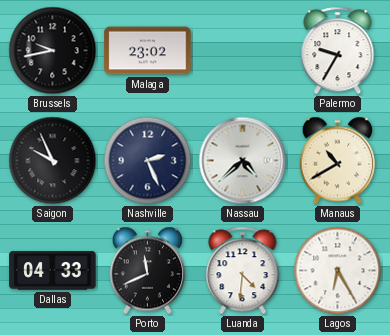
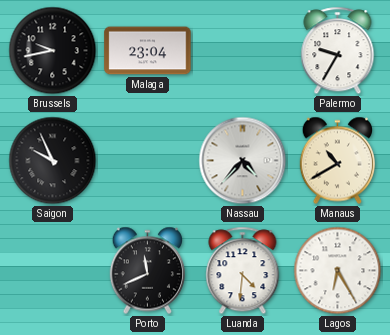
Malaga: 23:02 -> 23:04 (148, 51)
Nashville: 2:26 -> none (148, 161)
Nassau: 4:38 -> 4:37 (243, 161)
Dallas: 04:33 -> none (53, 271)
